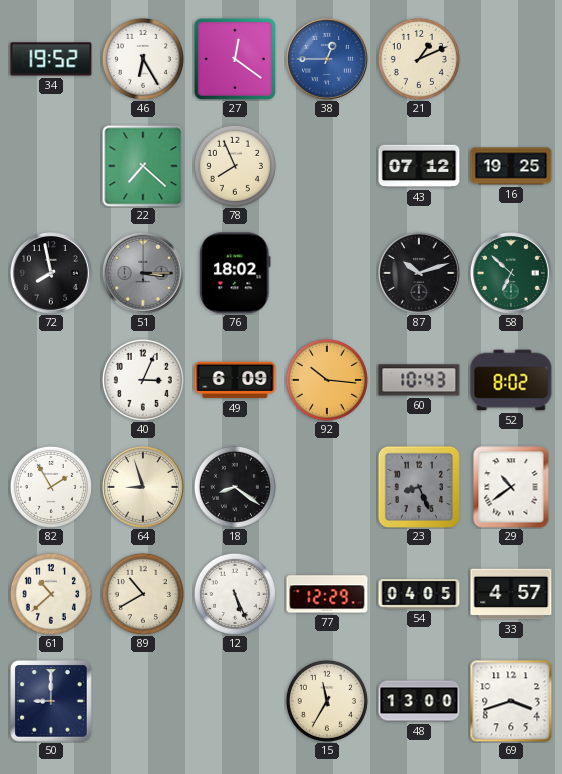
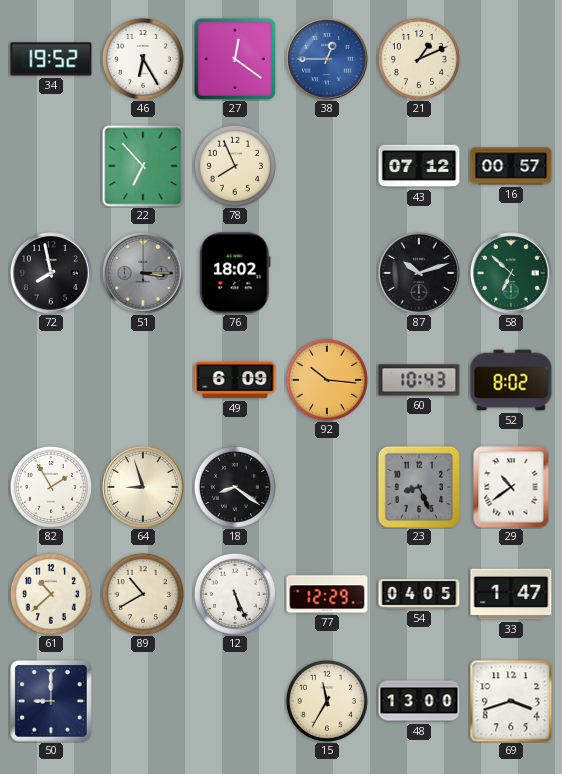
22: 7:22 -> 6:53 (143, 166)
16: 19:25 -> 00:57 (511, 166)
40: 3:04 -> none (143, 380)
33: 4:57 -> 1:47 (511, 594)
